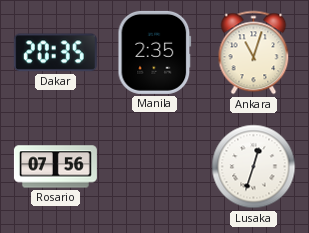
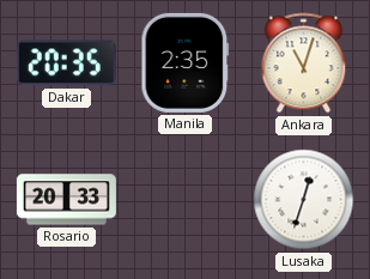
Rosario: 07:56 -> 20:33 (66, 200)
